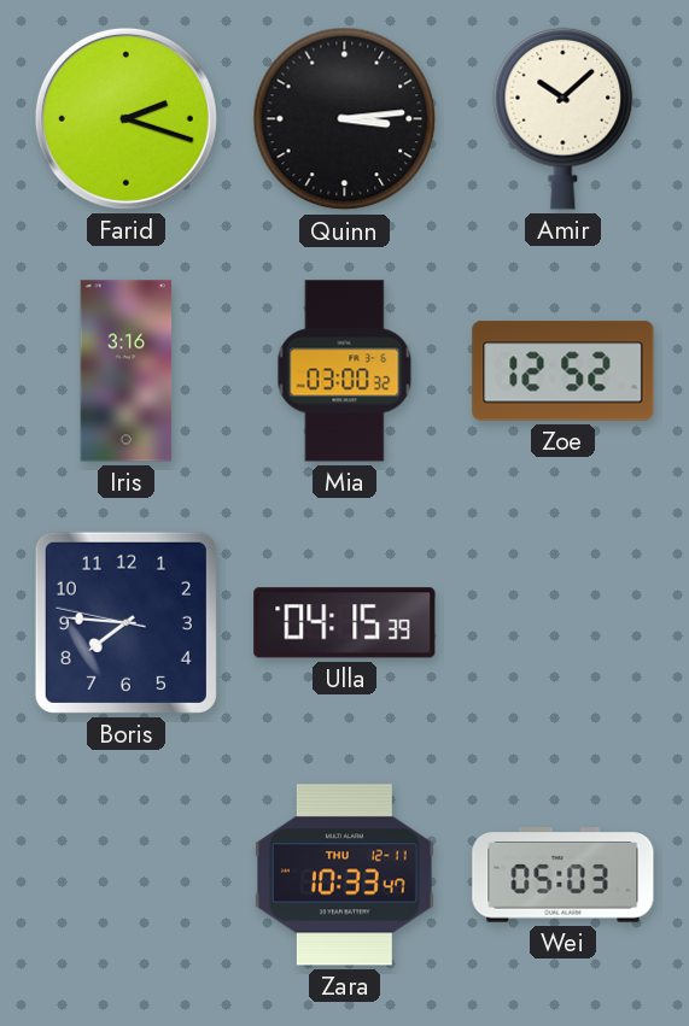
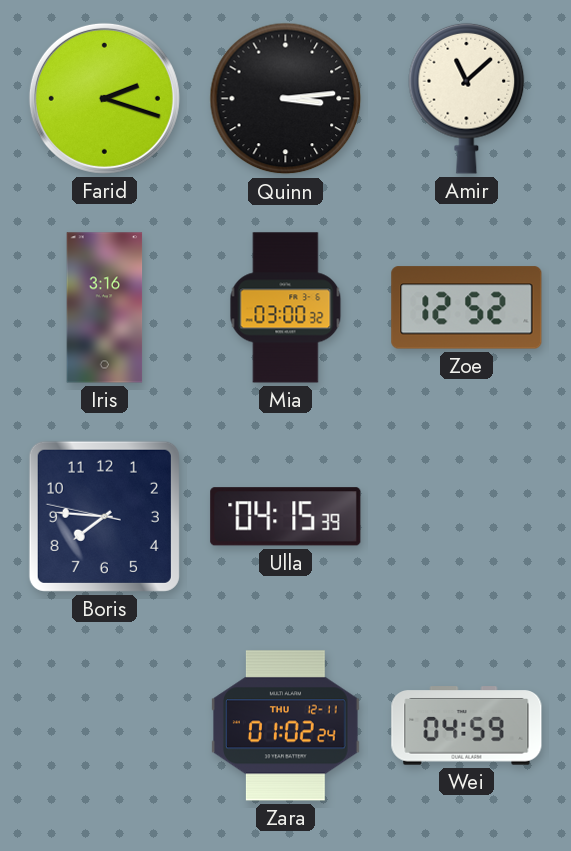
Amir: 10:08 -> 11:08 (467, 98)
Zara: 10:33 -> 01:02 (286, 726)
Wei: 05:03 -> 04:59 (467, 726)
